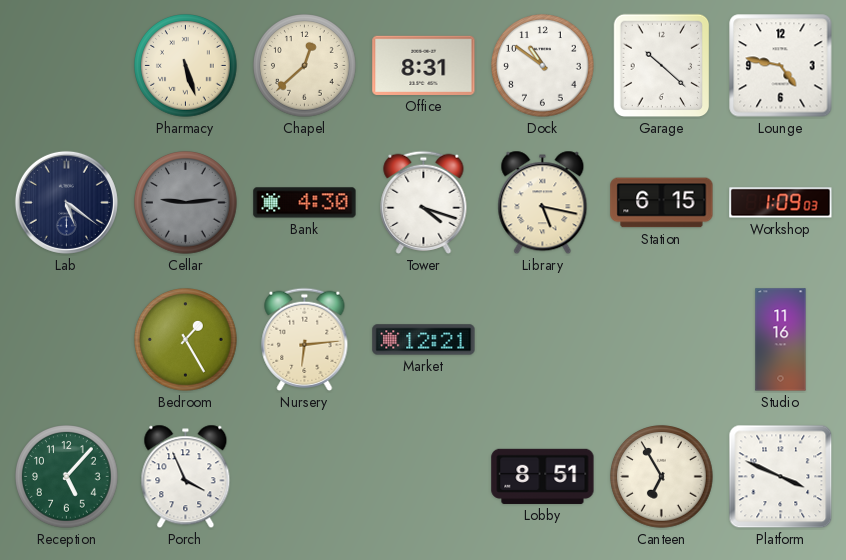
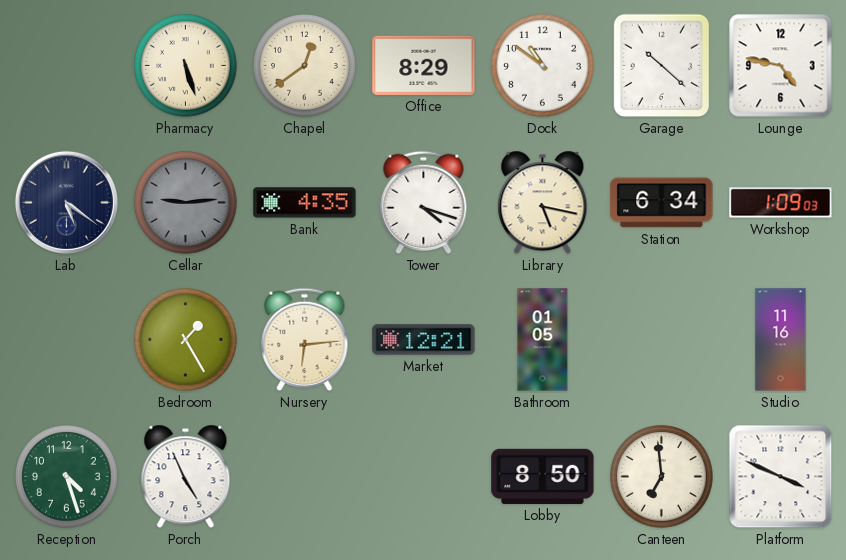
Chapel: 12:38 -> 12:39 (305, 66)
Office: 8:31 -> 8:29 (424, 65)
Bank: 4:30 -> 4:35 (305, 203)
Station: 6:15 -> 6:34 (662, 203)
Bathroom: none -> 01:05 (543, 340)
Reception: 5:07 -> 4:27 (67, 477)
Porch: 3:56 -> 4:56 (186, 477)
Lobby: 8:51 -> 8:50 (543, 476)
Canteen: 6:55 -> 6:59 (662, 477)
